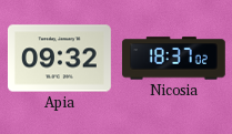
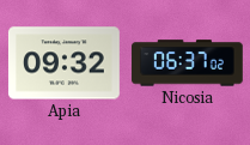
Nicosia: 18:37 -> 06:37 (187, 64)
